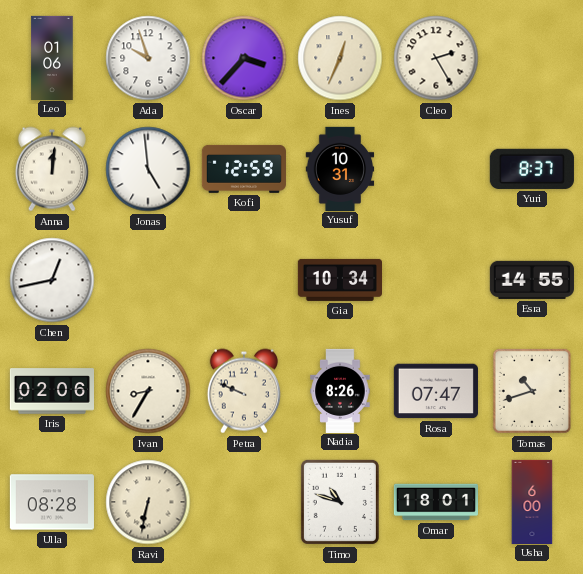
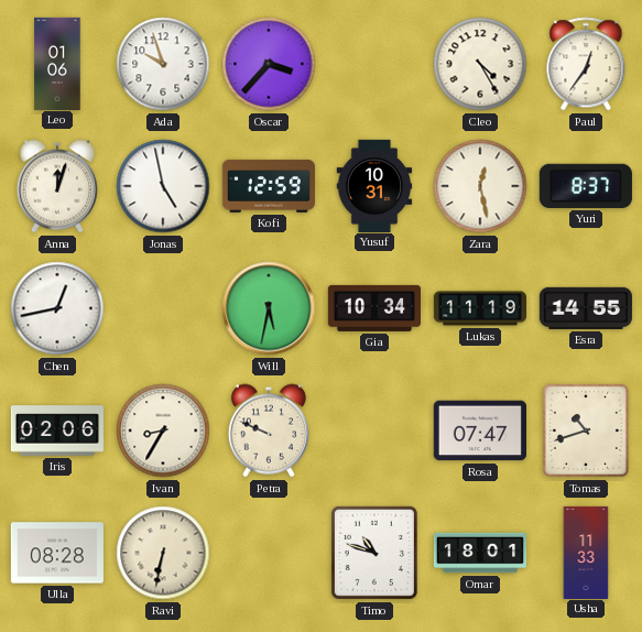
Ines: 12:34 -> none (340, 58)
Cleo: 2:25 -> 4:25 (480, 64)
Paul: none -> 12:36 (586, 64)
Anna: 12:01 -> 12:03 (57, 186)
Jonas: 4:59 -> 4:58 (163, 186)
Zara: none -> 12:28 (480, 186)
Will: none -> 5:32 (269, 308)
Lukas: none -> 11:19 (479, 308)
Nadia: 8:26 -> none (340, 390)
Usha: 6:00 -> 11:33 (586, 552)
